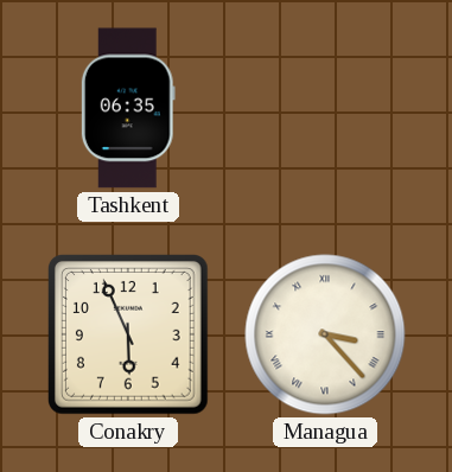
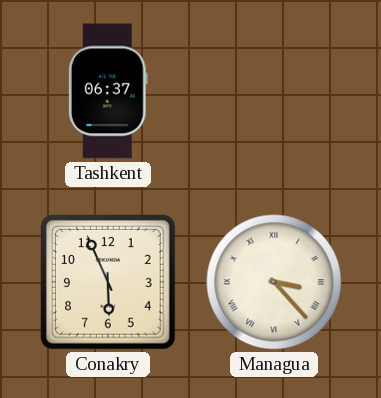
Tashkent: 06:35 -> 06:37 (108, 91)
